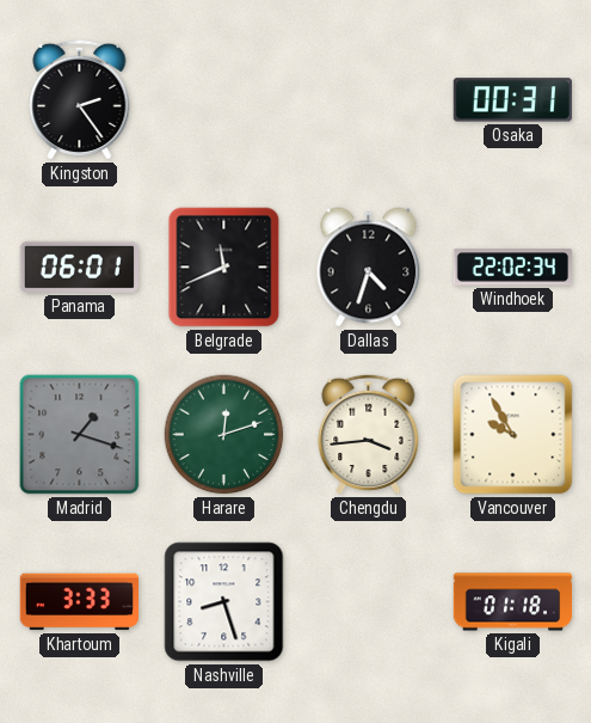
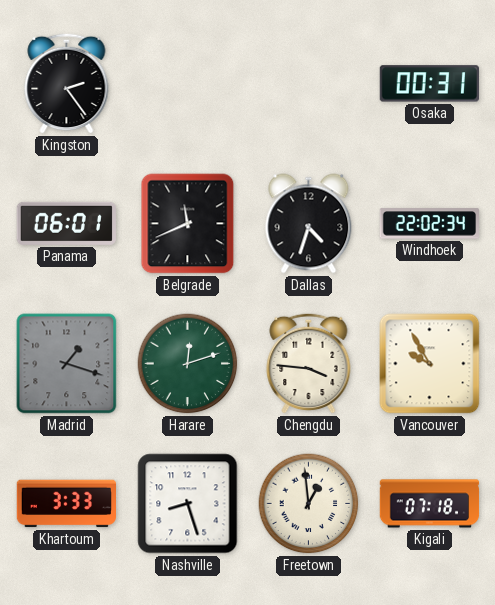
Chengdu: 3:44 -> 3:46 (309, 363)
Freetown: none -> 12:59 (309, 504)
Kigali: 01:18 -> 07:18 (430, 504)
